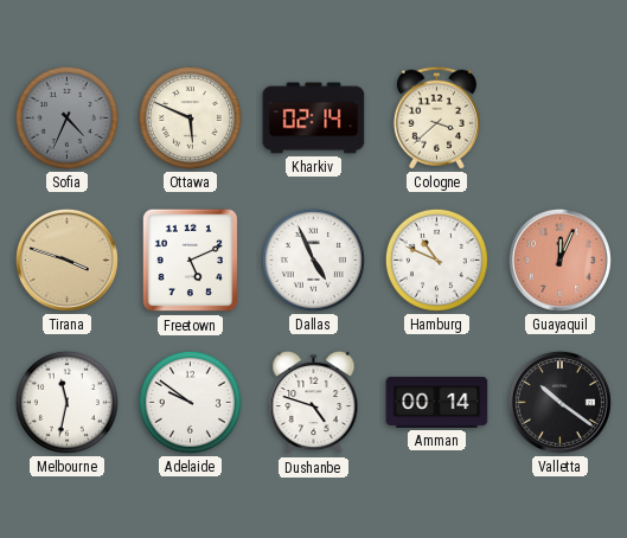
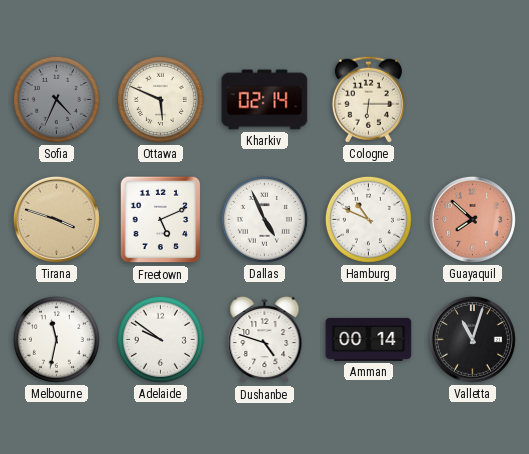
Cologne: 3:38 -> 6:15 (368, 99)
Guayaquil: 12:04 -> 7:52 (472, 219)
Valletta: 10:21 -> 11:03 (472, 339)
